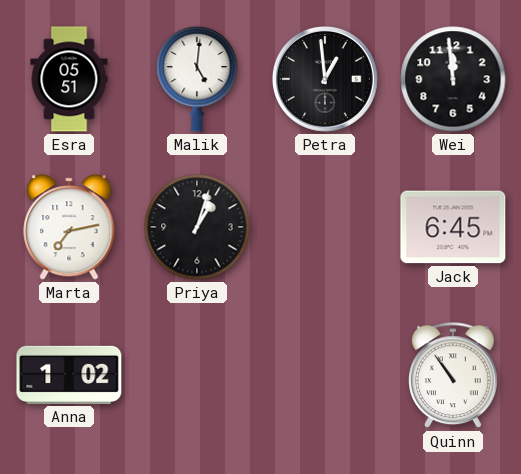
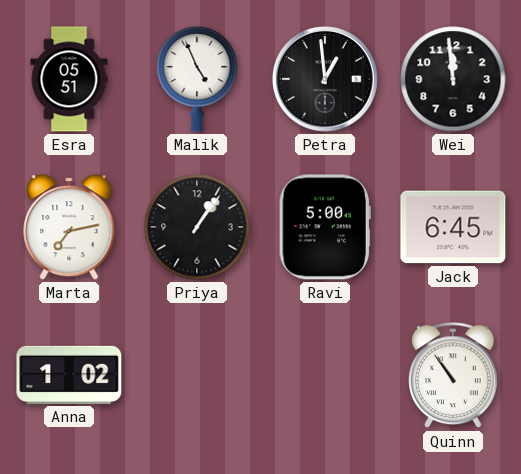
Malik: 5:01 -> 4:56 (197, 79)
Priya: 1:03 -> 1:06 (197, 227)
Ravi: none -> 5:00 (325, 227)
